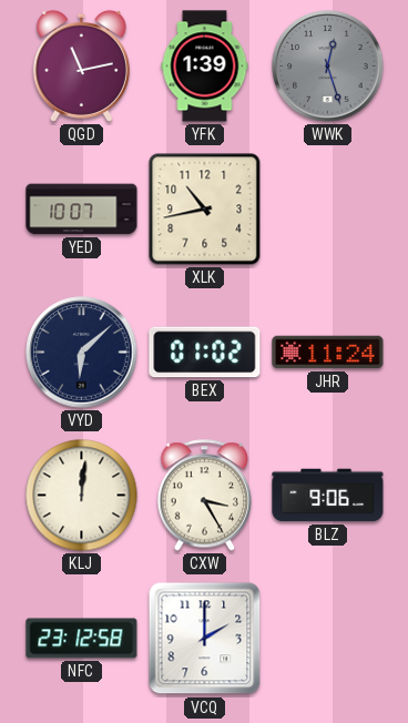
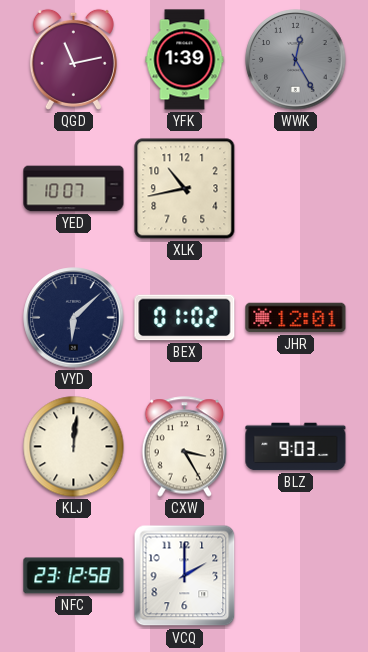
WWK: 12:27 -> 12:25 (296, 60)
JHR: 11:24 -> 12:01 (296, 318)
BLZ: 9:06 -> 9:03 (296, 447)
